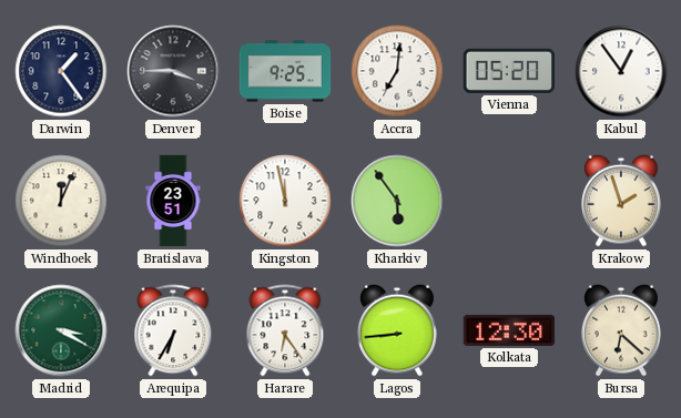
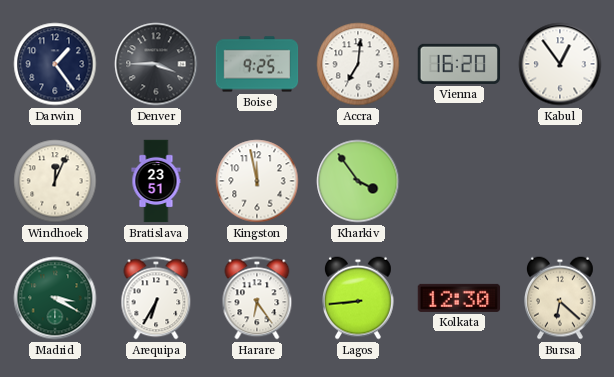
Vienna: 05:20 -> 16:20 (459, 64)
Kharkiv: 5:54 -> 3:54 (358, 181)
Krakow: 1:57 -> none (622, 201)
